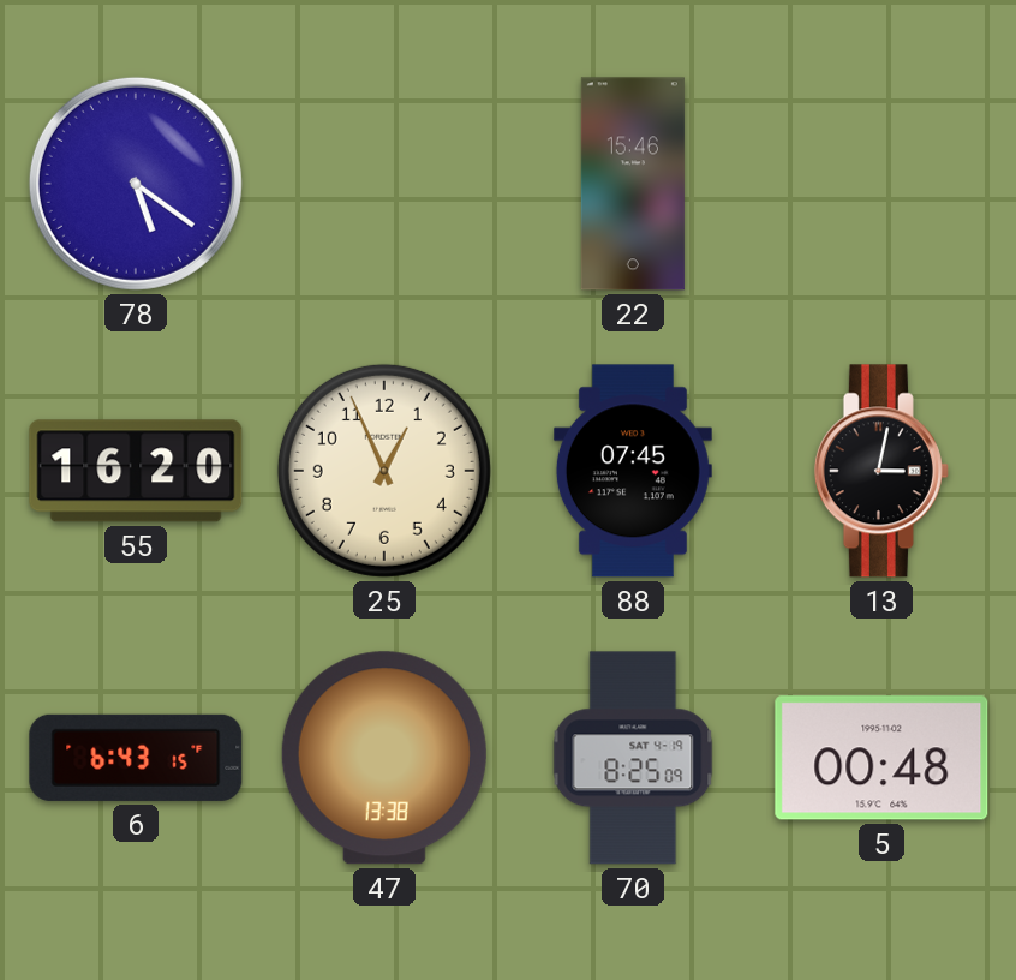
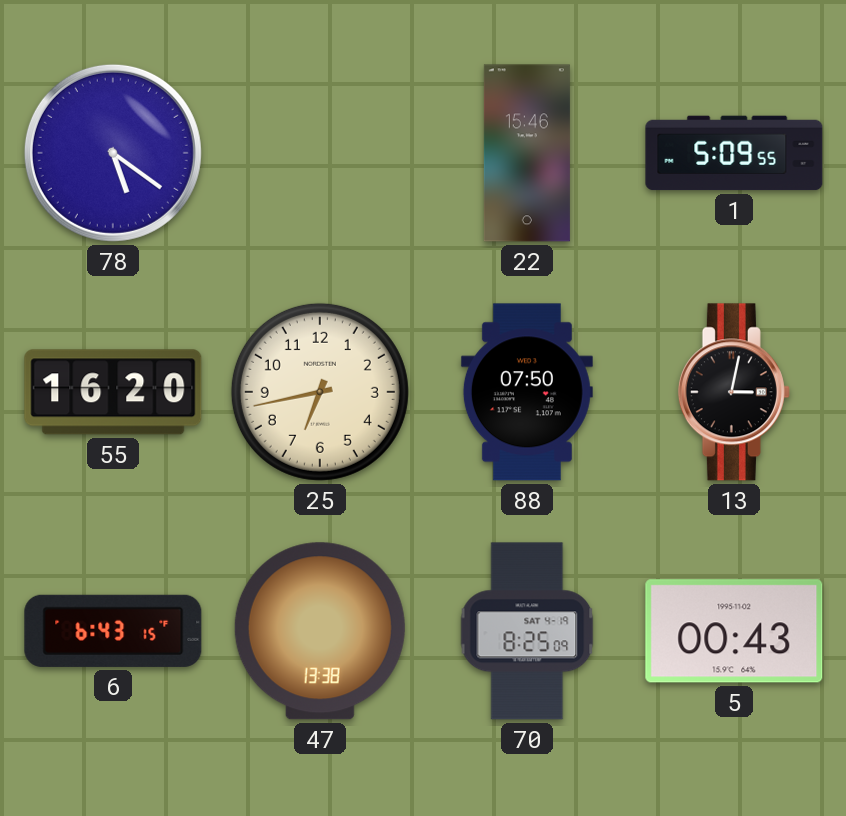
1: none -> 5:09 (734, 153)
25: 12:56 -> 6:43 (320, 392)
88: 07:45 -> 07:50 (527, 392)
5: 00:48 -> 00:43 (734, 631)
